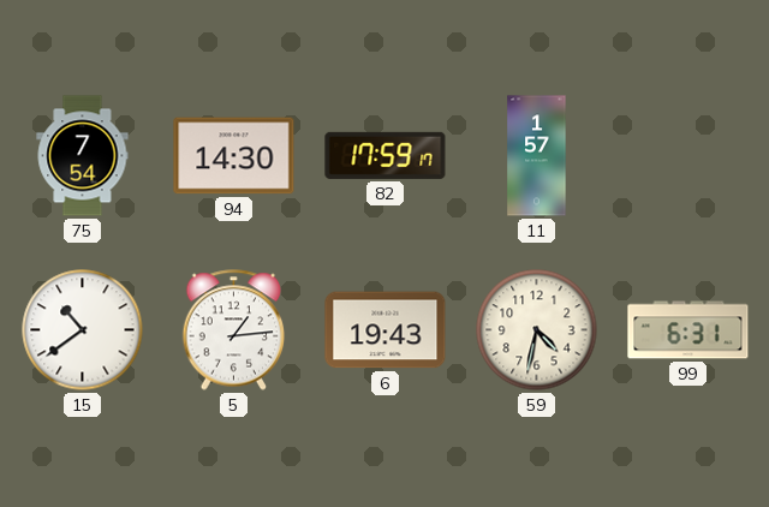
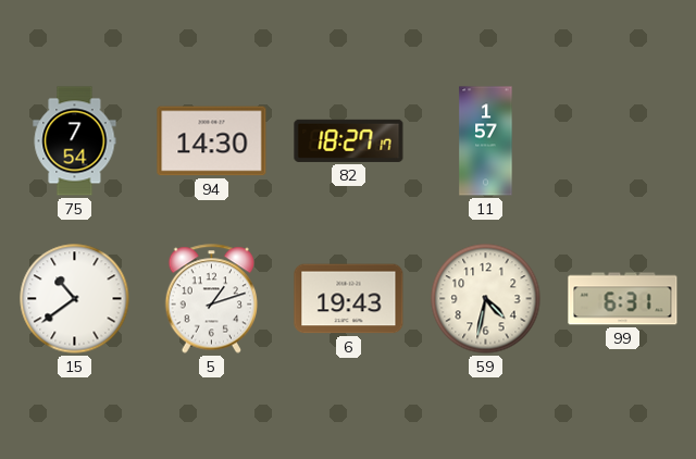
82: 17:59 -> 18:27 (349, 140)
5: 1:14 -> 1:12 (212, 299)
